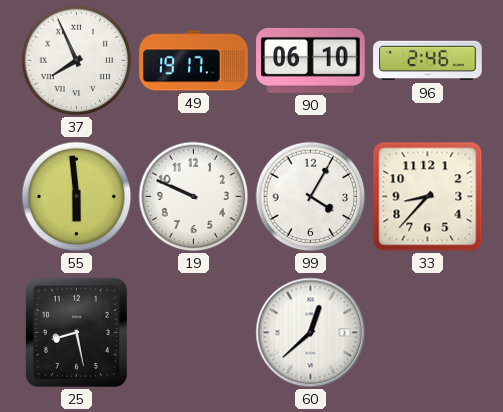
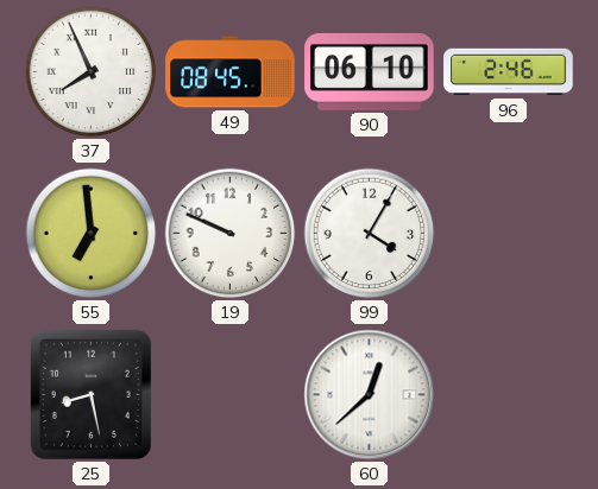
49: 19:17 -> 08:45 (231, 72)
55: 5:59 -> 6:59 (92, 234)
33: 8:37 -> none (428, 197)
